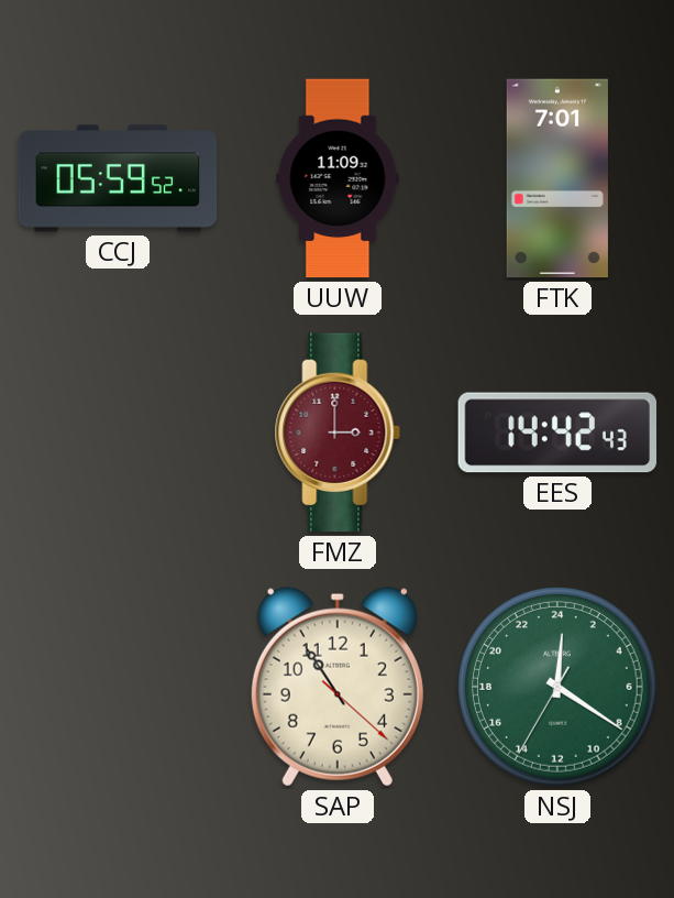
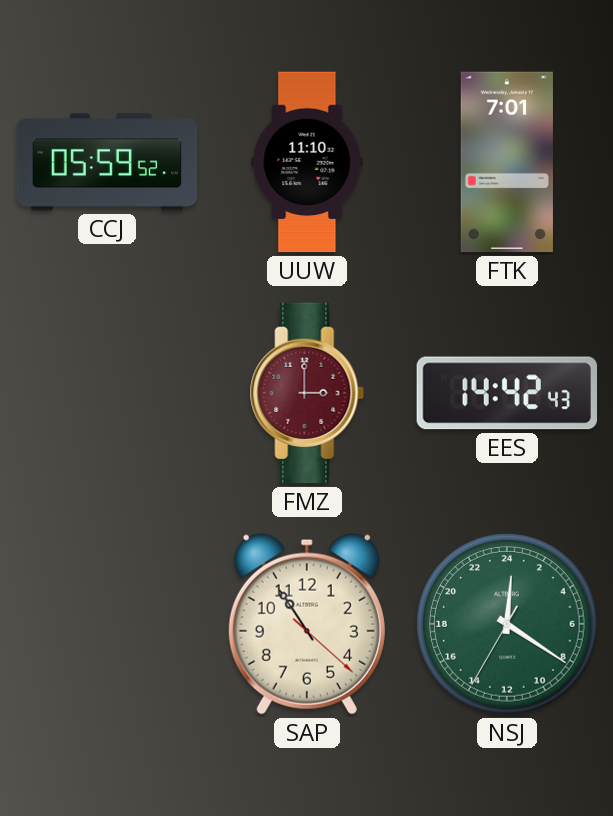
UUW: 11:09 -> 11:10 (307, 162)
